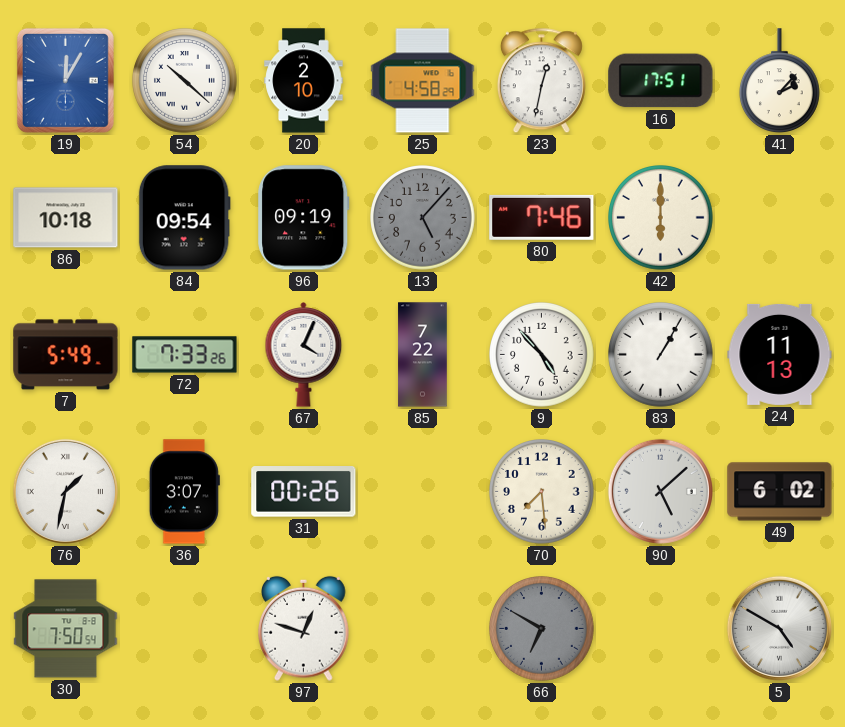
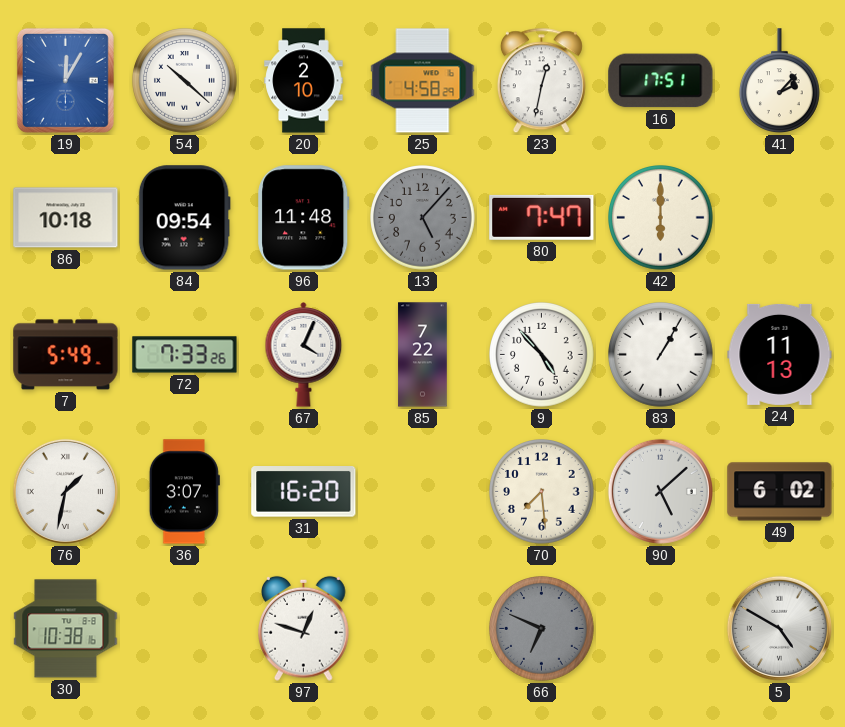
96: 09:19 -> 11:48 (304, 218)
80: 7:46 -> 7:47 (542, 217)
31: 00:26 -> 16:20 (304, 492)
30: 7:50 -> 10:38 (66, 629)
66: 6:50 -> 6:49 (542, 629)
